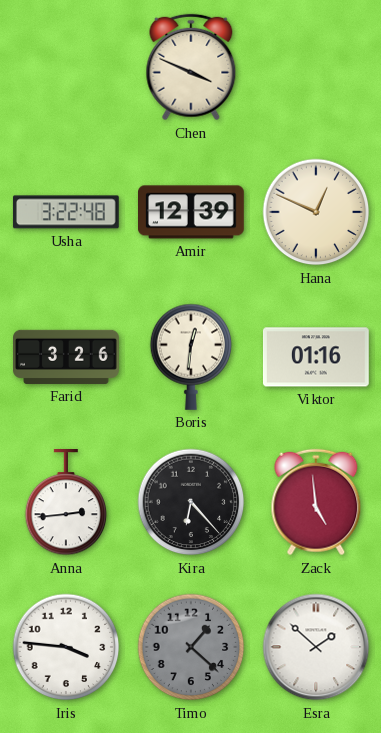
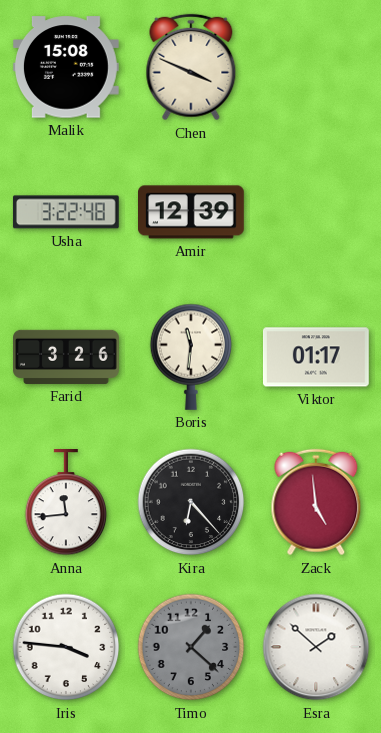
Malik: none -> 15:08 (66, 67)
Hana: 12:49 -> none (316, 212)
Boris: 12:31 -> 11:31 (191, 357)
Viktor: 01:16 -> 01:17 (316, 357)
Anna: 2:44 -> 11:44 (66, 503)
